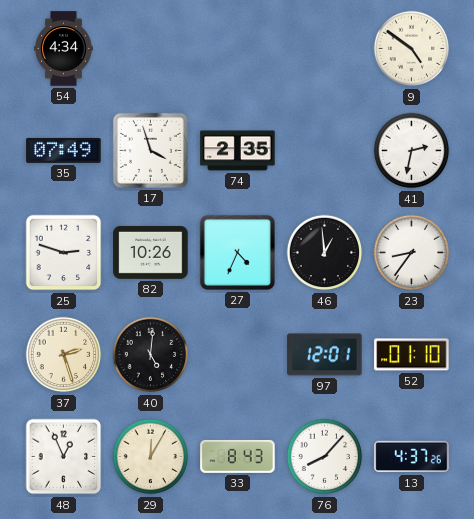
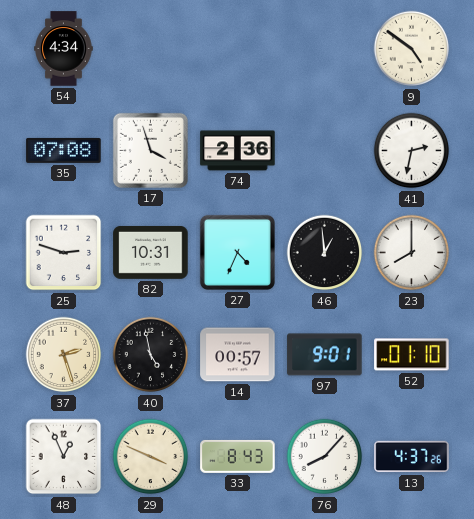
35: 07:49 -> 07:08 (64, 150)
74: 2:35 -> 2:36 (238, 151)
82: 10:26 -> 10:31 (151, 252)
23: 8:36 -> 8:00 (412, 253)
40: 5:01 -> 4:58 (151, 355)
14: none -> 00:57 (238, 355)
97: 12:01 -> 9:01 (325, 355)
29: 12:05 -> 3:49 (151, 457)
